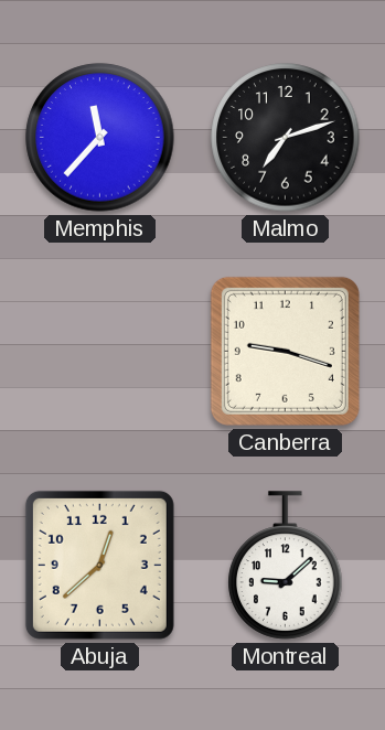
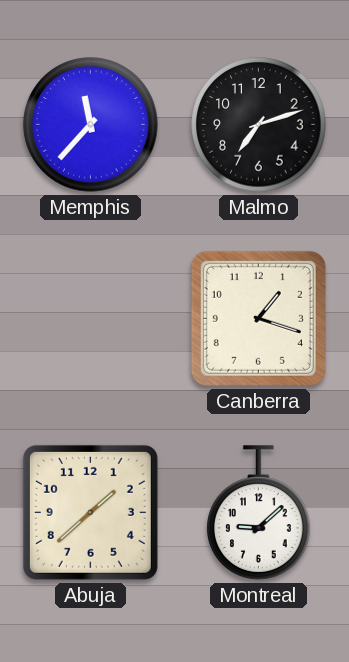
Canberra: 9:18 -> 1:18 (258, 318)
Abuja: 12:38 -> 1:38 (90, 512)
